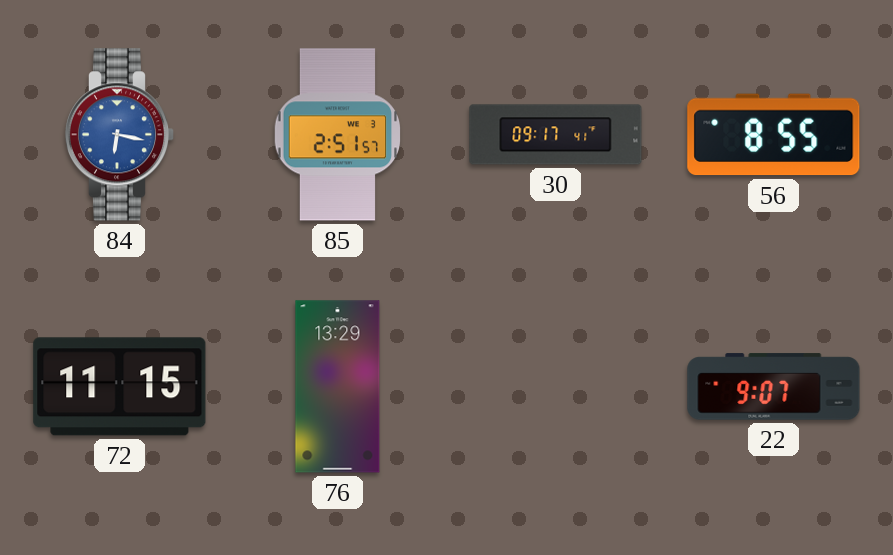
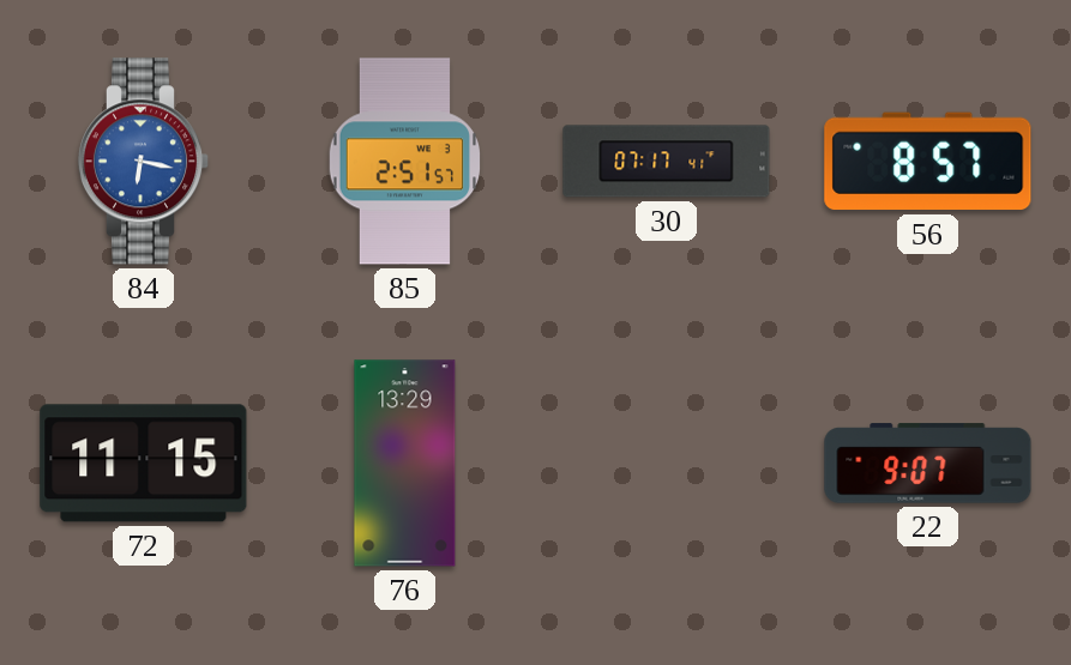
30: 09:17 -> 07:17 (667, 162)
56: 8:55 -> 8:57 (928, 162)
